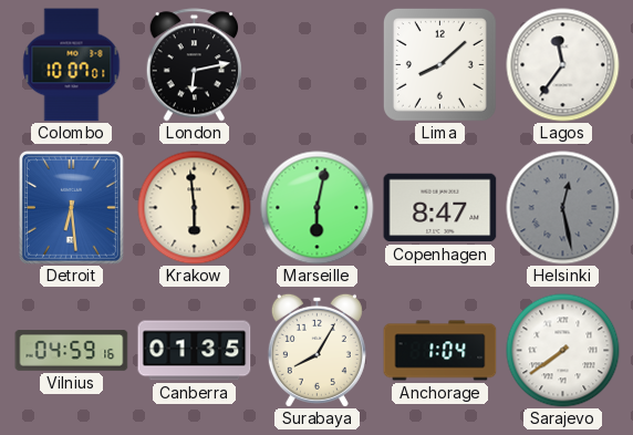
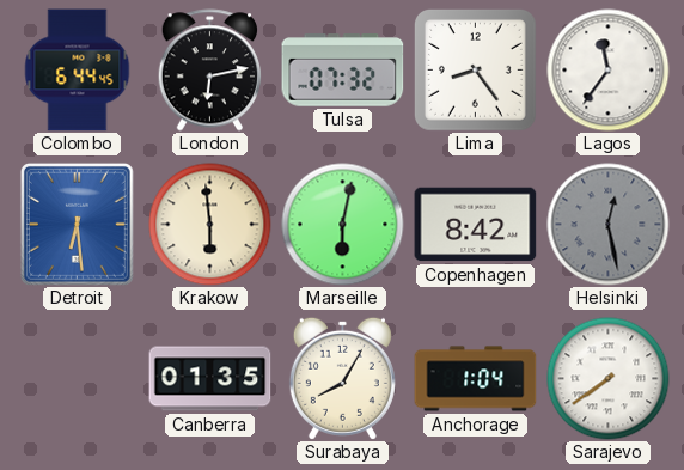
Colombo: 10:07 -> 6:44 (78, 71)
Tulsa: none -> 07:32 (343, 71)
Lima: 8:08 -> 8:24 (476, 71)
Copenhagen: 8:47 -> 8:42 (476, 225)
Vilnius: 04:59 -> none (72, 351)
